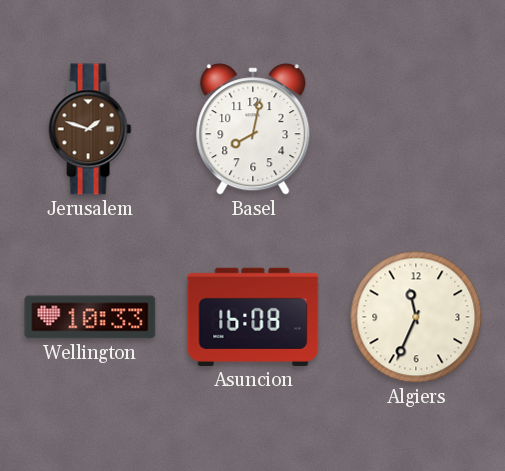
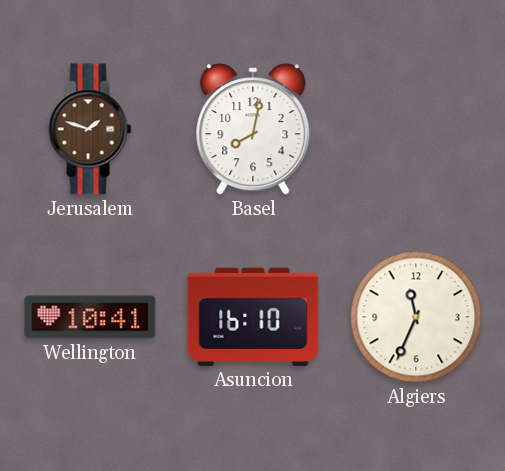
Wellington: 10:33 -> 10:41 (90, 317)
Asuncion: 16:08 -> 16:10 (253, 317)
